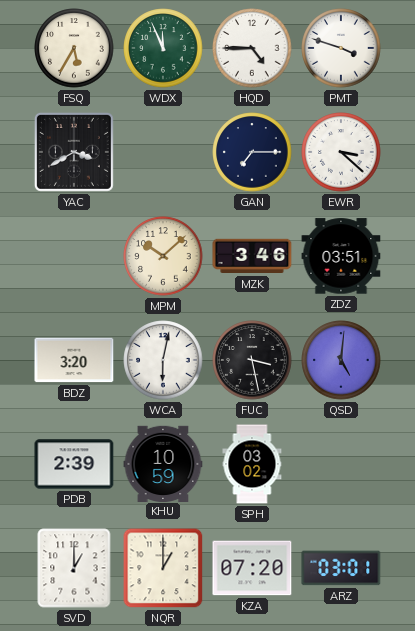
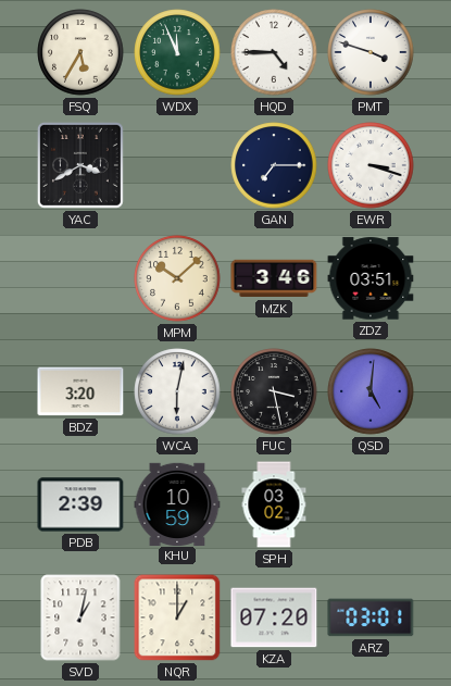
EWR: 3:22 -> 3:18 (371, 165)
SVD: 1:00 -> 1:02 (80, 618)
